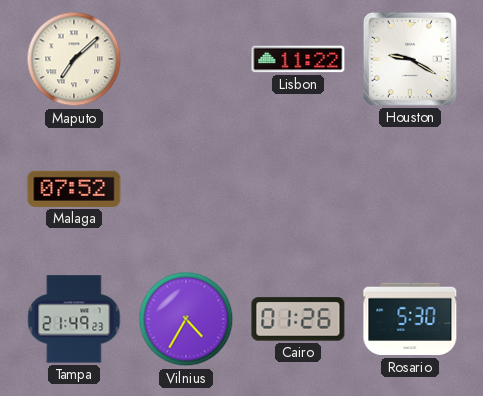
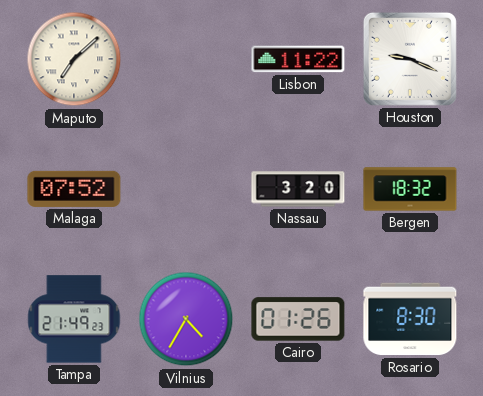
Houston: 9:20 -> 9:19 (410, 59)
Nassau: none -> 3:20 (298, 189)
Bergen: none -> 18:32 (410, 189)
Rosario: 5:30 -> 8:30 (410, 319)
